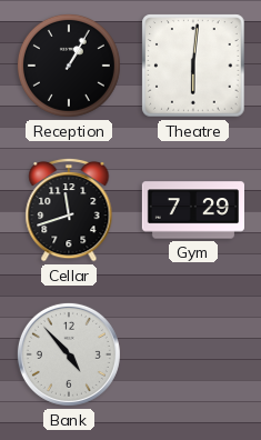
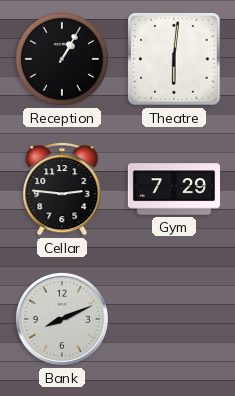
Cellar: 11:42 -> 2:46 (62, 189)
Bank: 4:53 -> 8:11 (62, 319)
